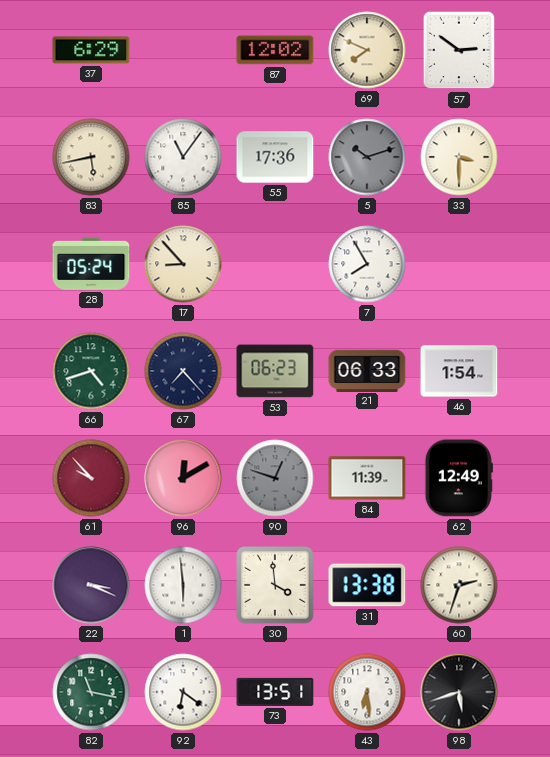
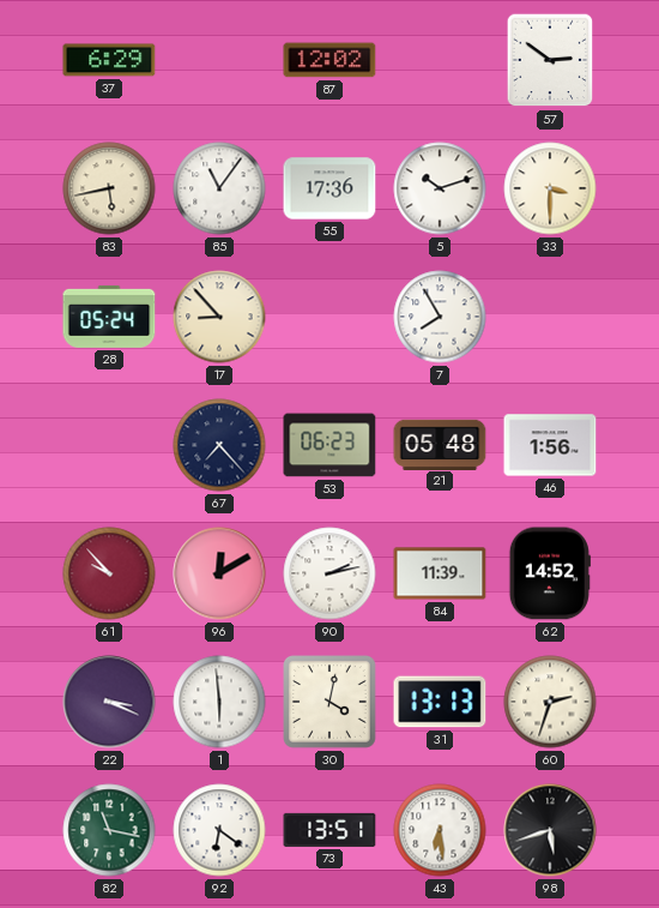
69: 7:49 -> none (367, 50)
5 dial: grey -> white (440, 188)
66: 4:42 -> none (91, 371)
21: 06:33 -> 05:48 (440, 444)
46: 1:54 -> 1:56 (550, 445)
90: 12:48 -> 2:13 (329, 573)
90 dial: grey -> white (329, 573)
62: 12:49 -> 14:52 (550, 573)
30: 3:59 -> 4:02 (331, 703)
31: 13:38 -> 13:13 (440, 702)
